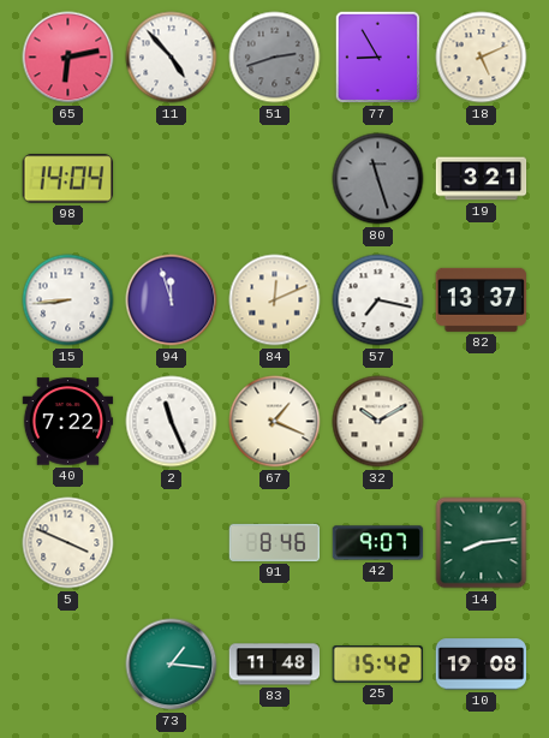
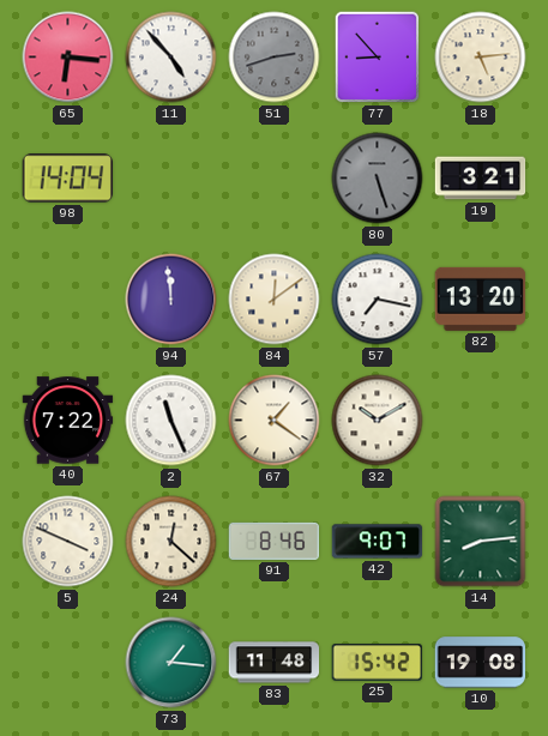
65: 6:13 -> 6:16 (68, 58)
77: 8:55 -> 8:53 (378, 58)
18: 5:11 -> 5:14 (481, 58)
80: 11:27 -> 5:27 (378, 179)
15: 8:44 -> none (68, 300)
94: 11:57 -> 11:59 (171, 300)
84: 12:11 -> 12:09 (275, 300)
82: 13:37 -> 13:20 (481, 298)
67: 1:19 -> 1:21 (275, 421)
24: none -> 12:22 (171, 542)
